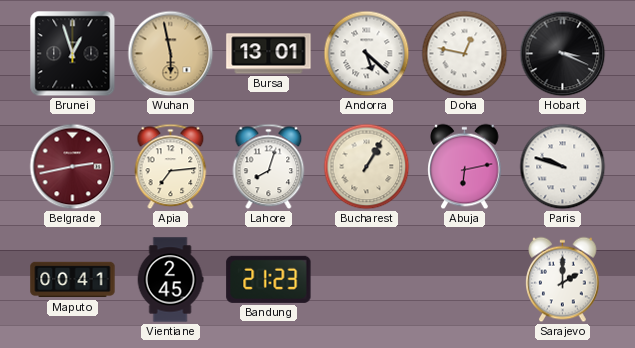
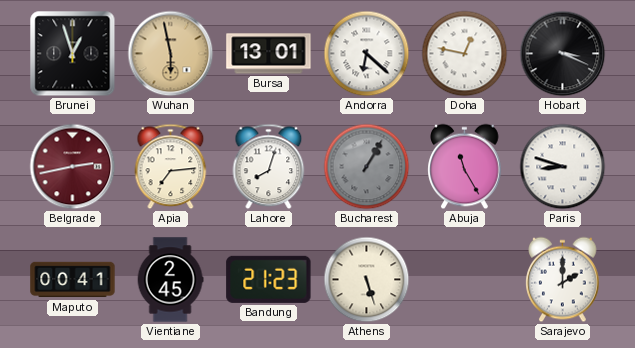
Andorra: 5:22 -> 6:22 (367, 54)
Bucharest dial: cream -> grey (367, 167)
Abuja: 6:13 -> 11:25 (465, 167)
Paris: 9:48 -> 8:48 (563, 167)
Athens: none -> 5:27 (367, 280)
